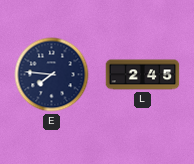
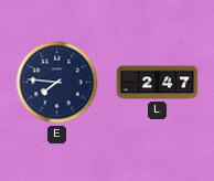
L: 2:45 -> 2:47 (158, 83)
